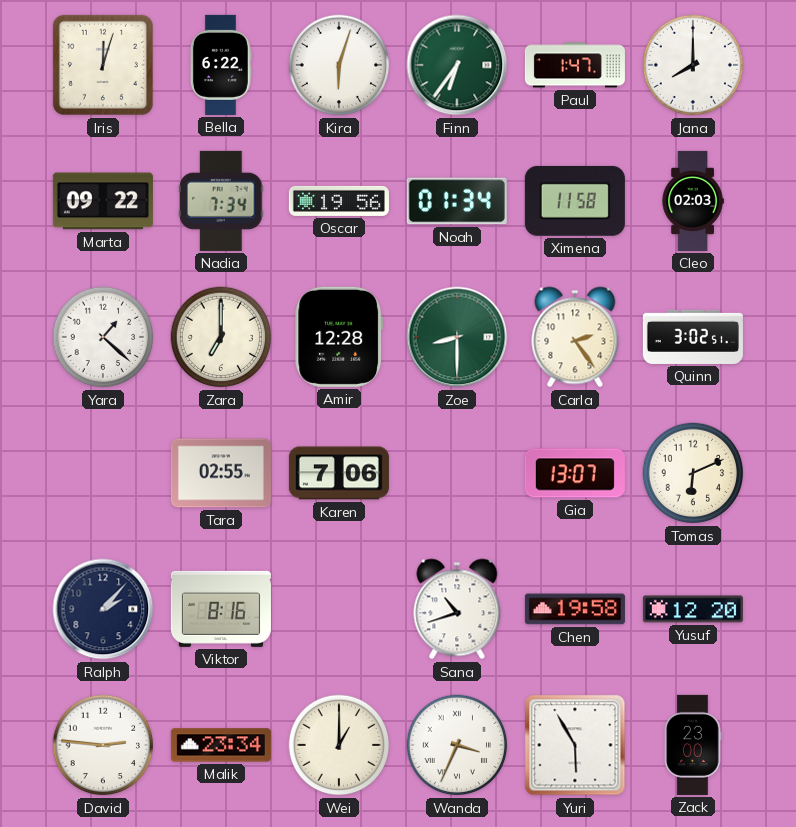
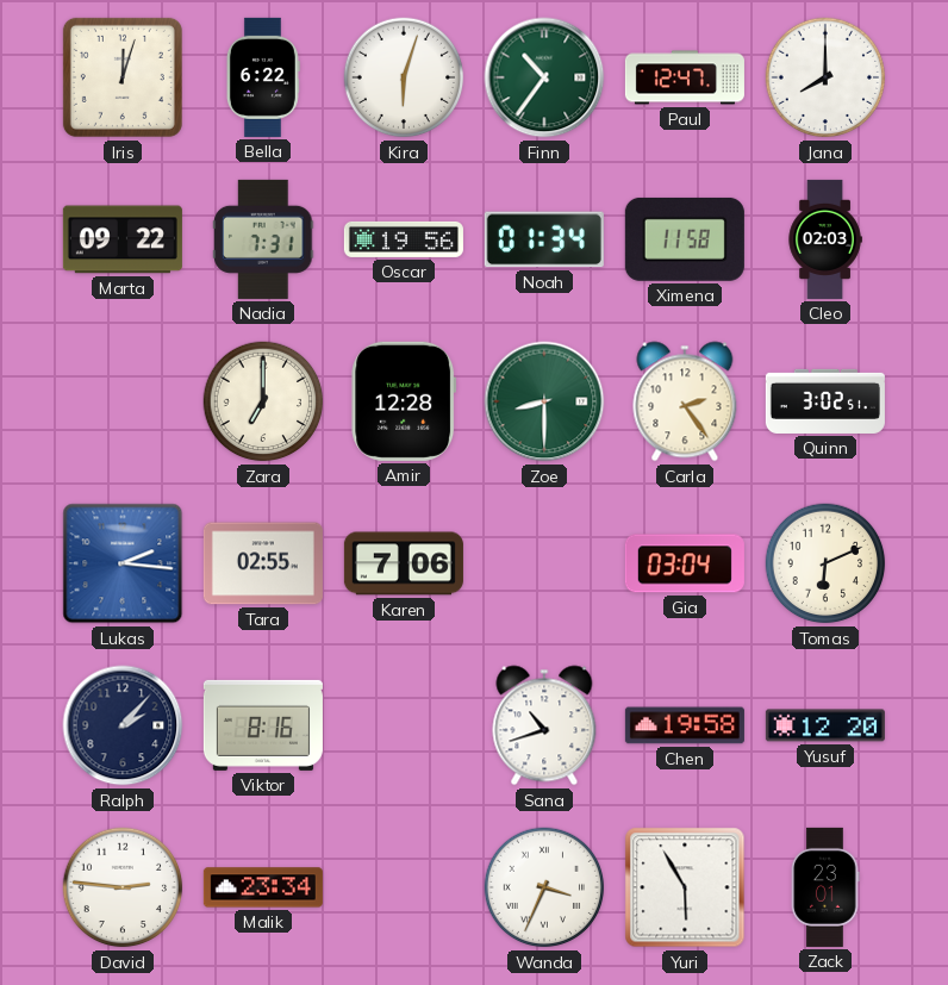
Finn: 6:36 -> 10:36 (544, 77)
Paul: 1:47 -> 12:47 (685, 77)
Nadia: 7:34 -> 7:31 (263, 239)
Yara: 1:22 -> none (103, 337)
Lukas: none -> 2:16 (123, 563)
Gia: 13:07 -> 03:04 (685, 563)
Wei: 1:00 -> none (339, 745)
Zack: 23:00 -> 23:01 (825, 887)
